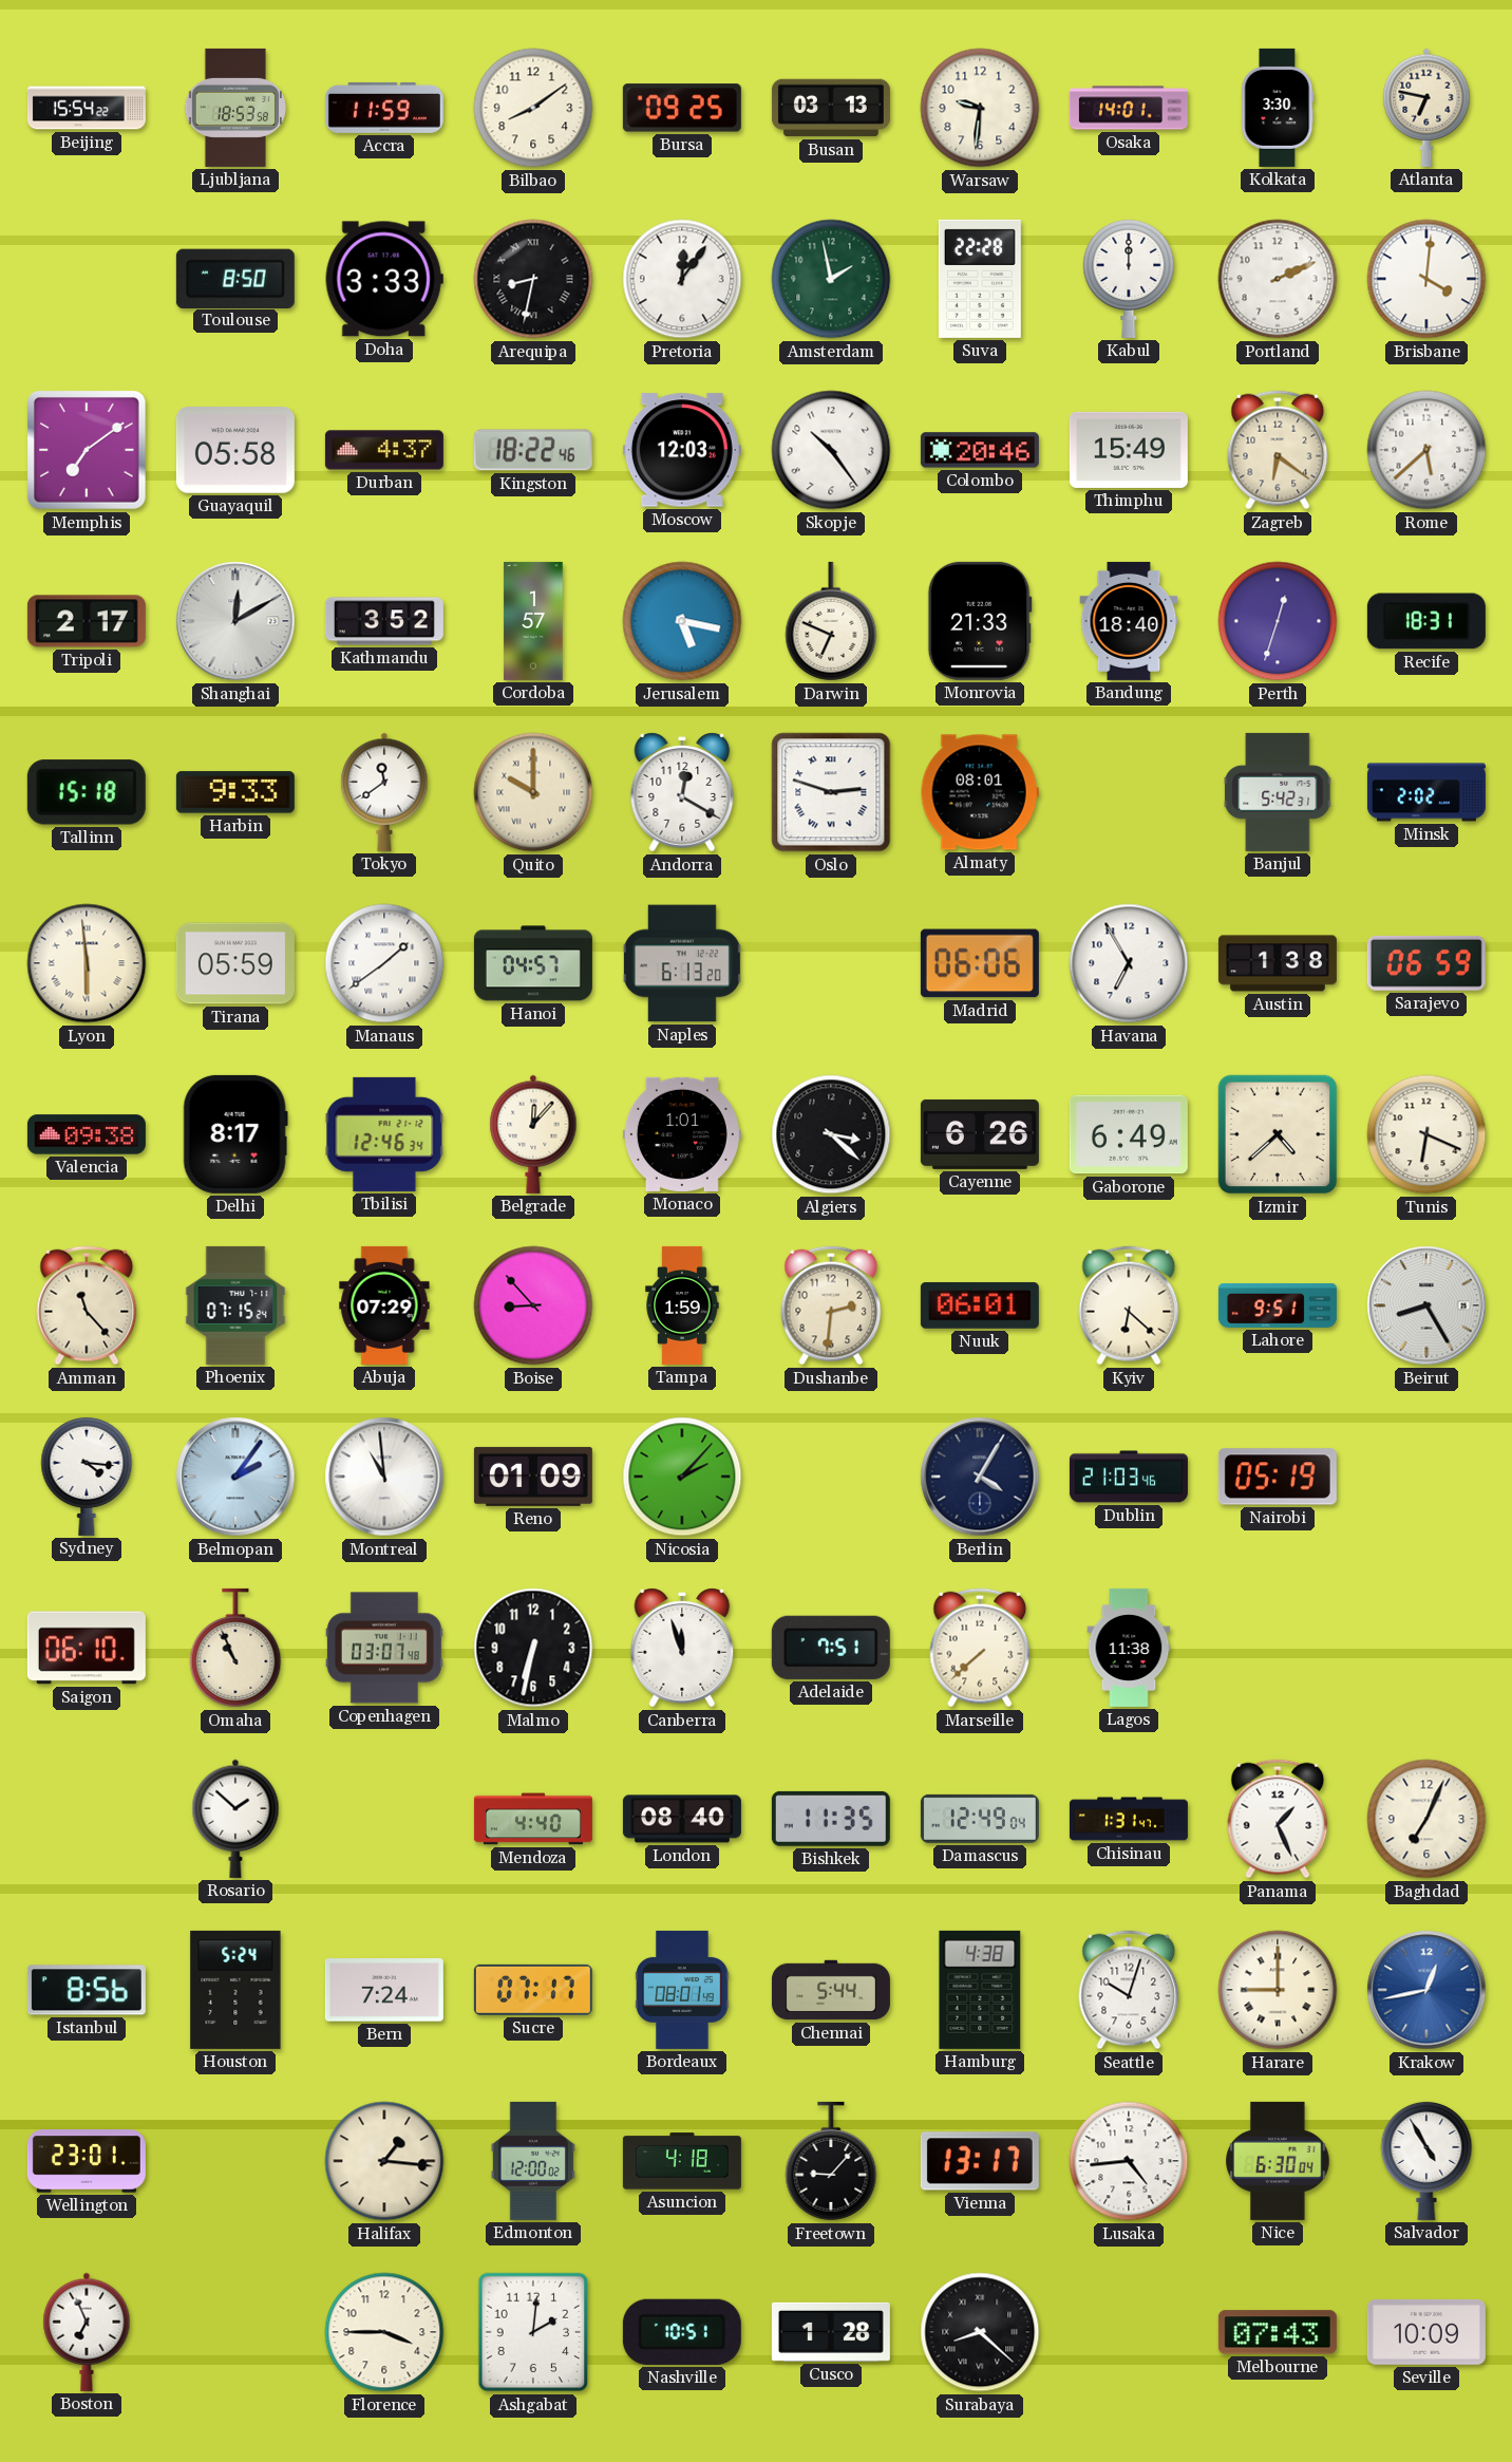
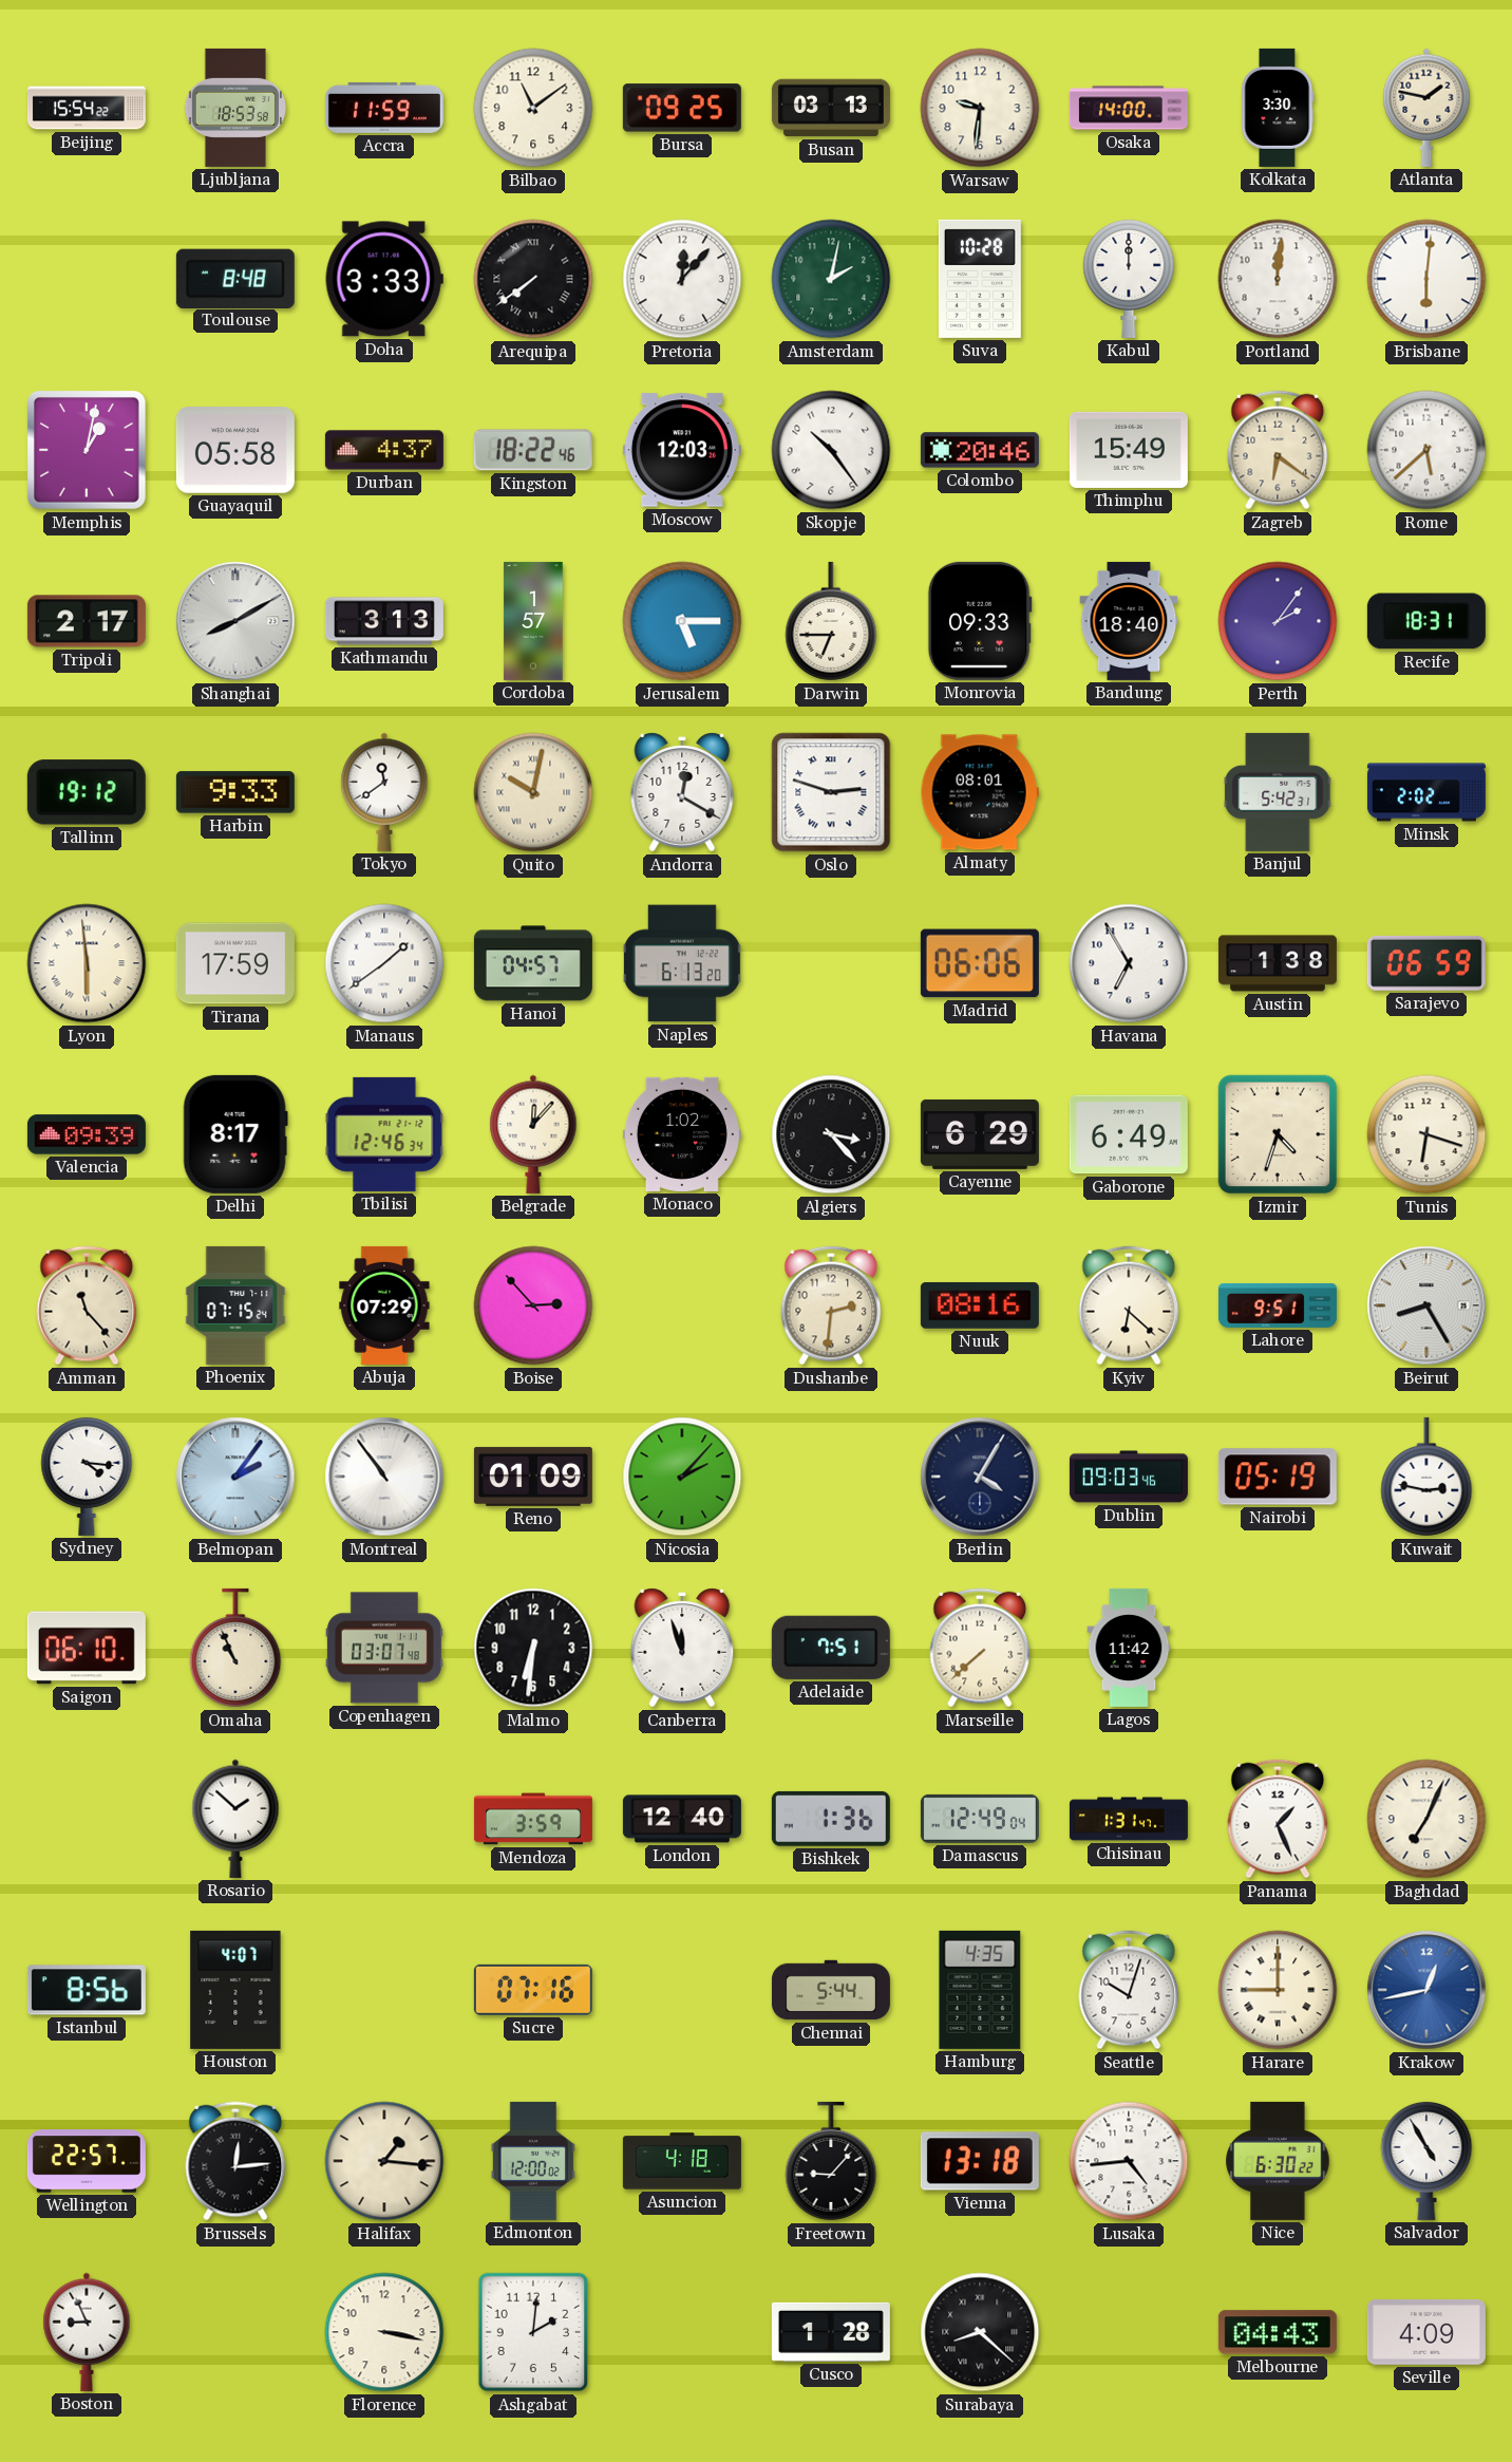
Bilbao: 8:09 -> 11:09 (533, 108)
Osaka: 14:01 -> 14:00 (1129, 108)
Atlanta: 6:47 -> 1:47 (1426, 108)
Toulouse: 8:50 -> 8:48 (235, 278)
Arequipa: 8:32 -> 7:39 (533, 279)
Pretoria: 12:06 -> 12:07 (682, 279)
Amsterdam: 1:58 -> 2:02 (831, 279)
Suva: 22:28 -> 10:28 (980, 279)
Portland: 2:11 -> 12:01 (1278, 279)
Brisbane: 4:01 -> 6:01 (1426, 279)
Memphis: 7:09 -> 1:02 (88, 451)
Shanghai: 12:10 -> 8:10 (235, 621)
Kathmandu: 3:52 -> 3:13 (384, 621)
Jerusalem: 5:17 -> 5:15 (682, 621)
Darwin: 6:49 -> 6:45 (831, 621)
Monrovia: 21:33 -> 09:33 (980, 621)
Perth: 12:33 -> 2:06 (1278, 621)
Tallinn: 15:18 -> 19:12 (87, 792)
Quito: 10:00 -> 10:02 (533, 792)
Tirana: 05:59 -> 17:59 (235, 963)
Valencia: 09:38 -> 09:39 (87, 1134)
Monaco: 1:01 -> 1:02 (682, 1134)
Algiers: 3:22 -> 3:23 (831, 1134)
Cayenne: 6:26 -> 6:29 (980, 1134)
Izmir: 4:38 -> 4:33 (1278, 1134)
Tunis: 6:19 -> 6:18 (1426, 1134)
Boise: 8:53 -> 2:53 (533, 1305)
Tampa: 1:59 -> none (682, 1305)
Nuuk: 06:01 -> 08:16 (980, 1305)
Montreal: 10:59 -> 10:54 (384, 1477)
Dublin: 21:03 -> 09:03 (1129, 1477)
Kuwait: none -> 2:47 (1426, 1477)
Malmo: 6:32 -> 6:31 (533, 1648)
Lagos: 11:38 -> 11:42 (1129, 1648)
Mendoza: 4:40 -> 3:59 (533, 1819)
London: 08:40 -> 12:40 (682, 1819)
Bishkek: 11:35 -> 1:36 (831, 1819)
Houston: 5:24 -> 4:07 (235, 1990)
Bern: 7:24 -> none (384, 1990)
Sucre: 07:17 -> 07:16 (533, 1990)
Bordeaux: 08:01 -> none (682, 1990)
Hamburg: 4:38 -> 4:35 (980, 1990)
Wellington: 23:01 -> 22:57 (87, 2161)
Brussels: none -> 12:14 (235, 2161)
Vienna: 13:17 -> 13:18 (980, 2161)
Nice: 6:30:04 -> 6:30:22 (1278, 2161)
Boston: 6:56 -> 8:56 (87, 2332)
Florence: 3:45 -> 3:17 (384, 2332)
Nashville: 10:51 -> none (682, 2332)
Melbourne: 07:43 -> 04:43 (1278, 2332)
Seville: 10:09 -> 4:09 (1426, 2332)
